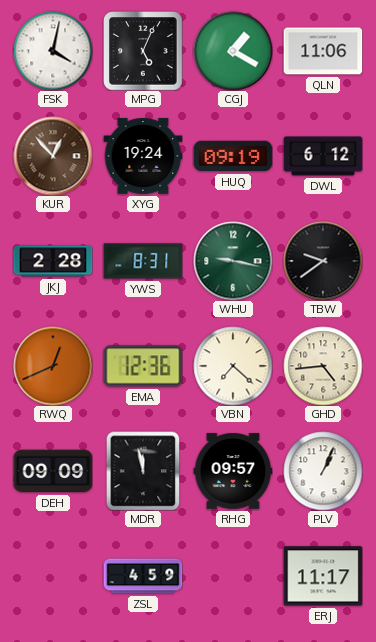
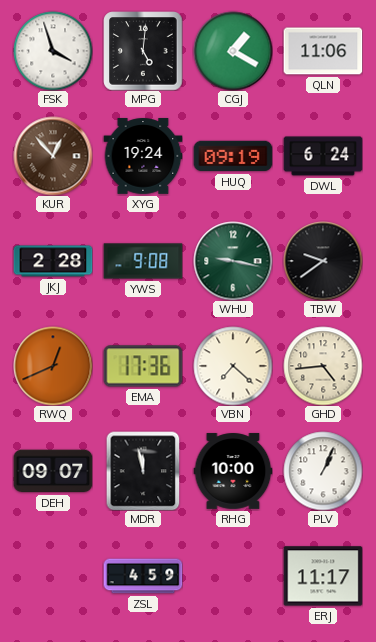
FSK: 4:02 -> 3:57 (53, 51)
MPG: 5:04 -> 5:01 (143, 51)
DWL: 6:12 -> 6:24 (323, 156)
YWS: 8:31 -> 9:08 (143, 261)
EMA: 12:36 -> 17:36 (143, 366)
DEH: 09:09 -> 09:07 (53, 471)
RHG: 09:57 -> 10:00 (233, 471)
